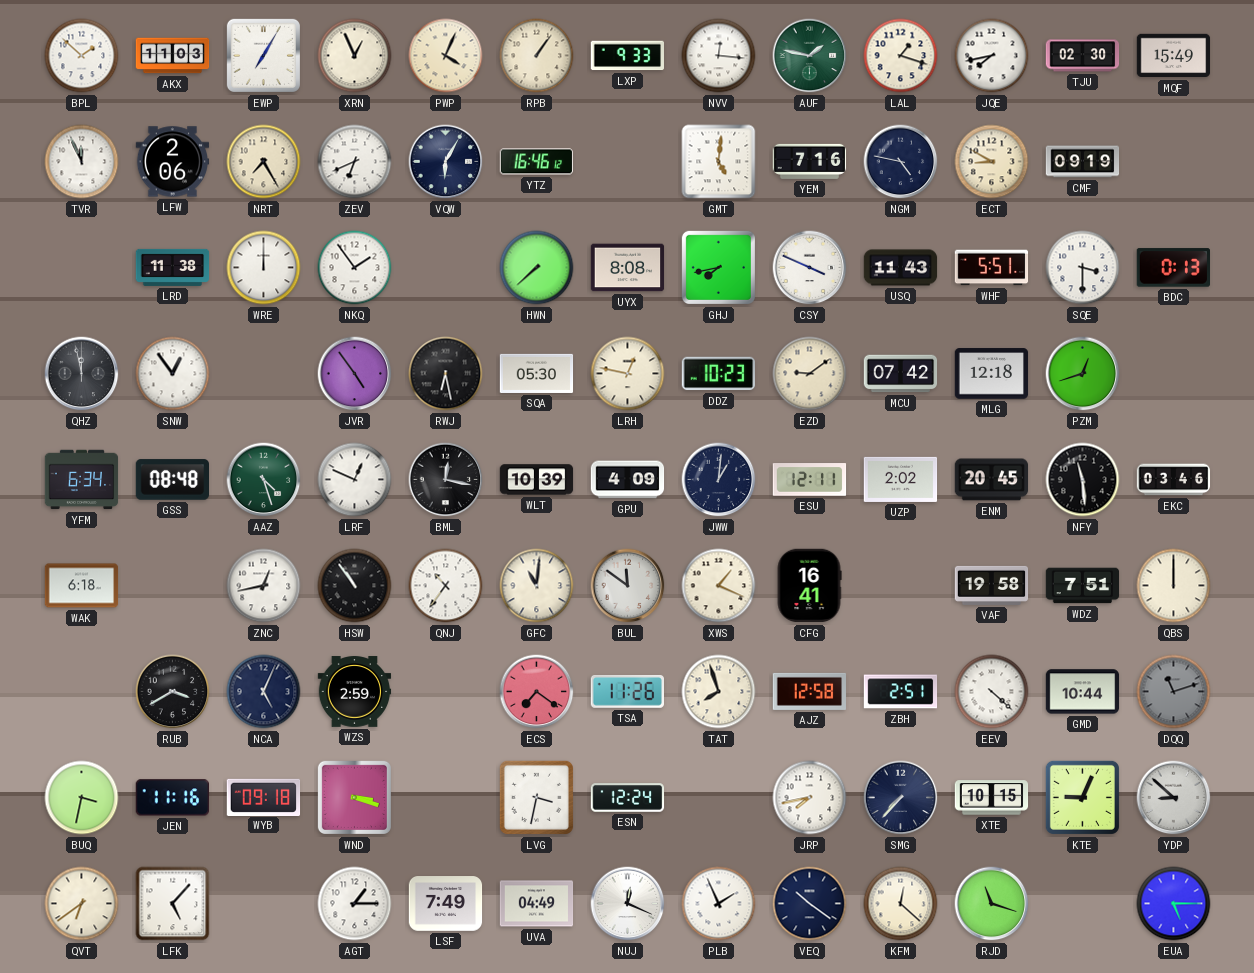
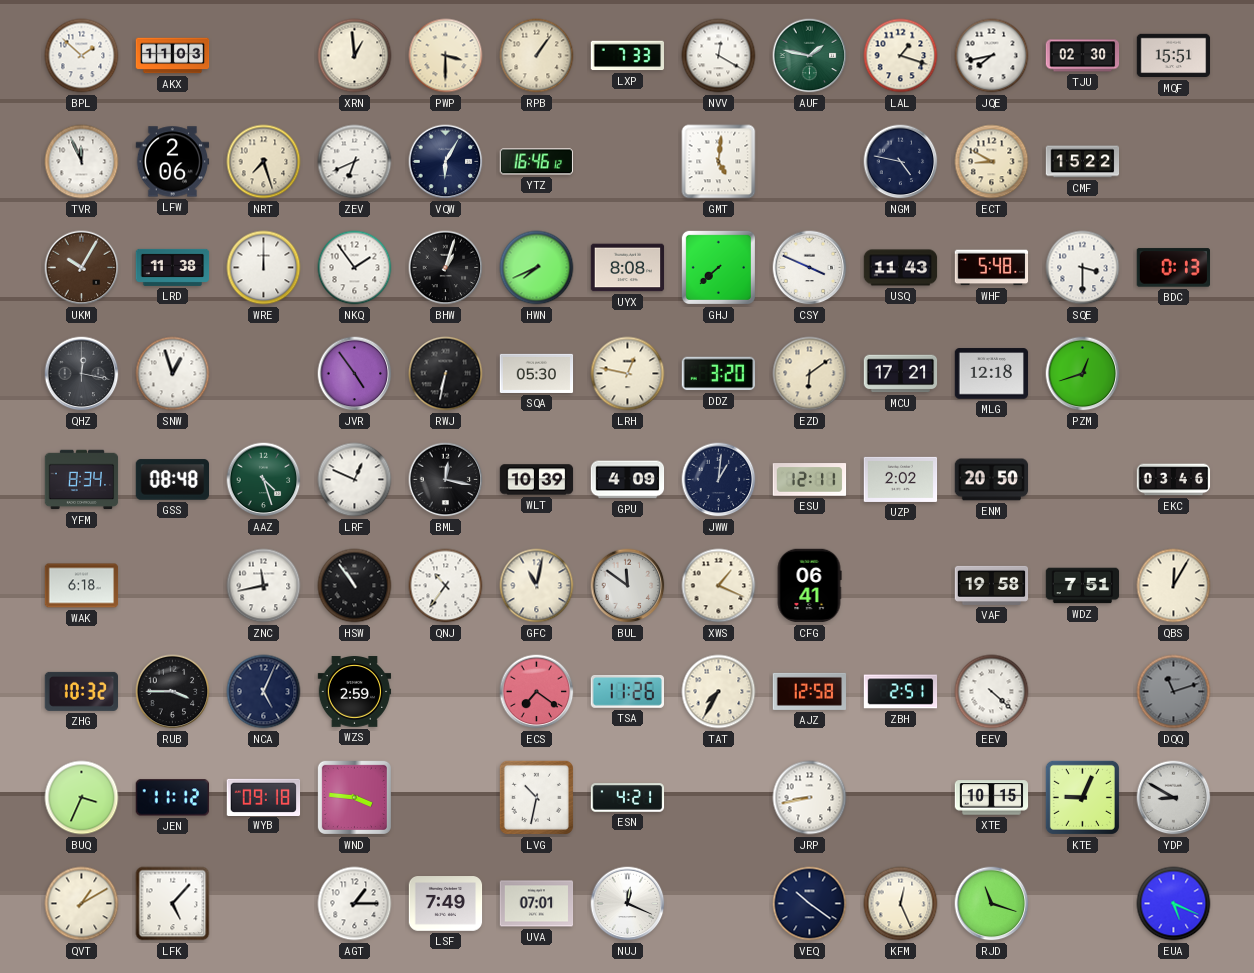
EWP: 7:05 -> none (263, 55)
XRN: 12:56 -> 12:59 (355, 56)
PWP: 4:04 -> 3:30 (446, 56)
LXP: 9:33 -> 7:33 (627, 56)
NVV: 12:16 -> 12:20 (719, 56)
MQF: 15:49 -> 15:51 (1174, 56)
NRT: 7:25 -> 7:27 (264, 162)
YEM: 7:16 -> none (810, 161)
CMF: 09:19 -> 15:22 (1083, 162)
UKM: none -> 10:05 (82, 268)
BHW: none -> 1:03 (446, 268)
HWN: 7:38 -> 7:41 (537, 268)
GHJ: 7:43 -> 7:38 (718, 267)
WHF: 5:51 -> 5:48 (992, 268)
QHZ: 11:58 -> 12:17 (82, 374)
SNW: 12:54 -> 12:57 (173, 374)
RWJ: 6:28 -> 6:32 (446, 374)
DDZ: 10:23 -> 3:20 (718, 374)
EZD: 9:09 -> 6:09 (810, 374)
MCU: 07:42 -> 17:21 (901, 374)
YFM: 6:34 -> 8:34 (82, 480)
ENM: 20:45 -> 20:50 (992, 480)
NFY: 11:29 -> none (1083, 480)
ZNC: 12:43 -> 11:43 (264, 586)
GFC: 11:01 -> 11:02 (537, 586)
CFG: 16:41 -> 06:41 (809, 586)
QBS: 12:00 -> 12:05 (1174, 586)
ZHG: none -> 10:32 (81, 691)
RUB: 3:40 -> 3:45 (173, 692)
TAT: 7:57 -> 7:35 (719, 692)
GMD: 10:44 -> none (1083, 692)
BUQ: 3:32 -> 3:34 (82, 798)
JEN: 11:16 -> 11:12 (172, 798)
WND: 3:18 -> 3:46 (354, 797)
LVG: 3:32 -> 10:32 (536, 797)
ESN: 12:24 -> 4:21 (628, 798)
JRP: 7:43 -> 8:43 (810, 798)
SMG: 7:37 -> none (901, 798)
YDP: 8:52 -> 8:50 (1174, 798)
QVT: 6:39 -> 1:10 (82, 904)
UVA: 04:49 -> 07:01 (537, 904)
PLB: 1:56 -> none (719, 904)
KFM: 12:22 -> 12:26 (901, 904)
EUA: 5:15 -> 5:19 (1174, 904)
